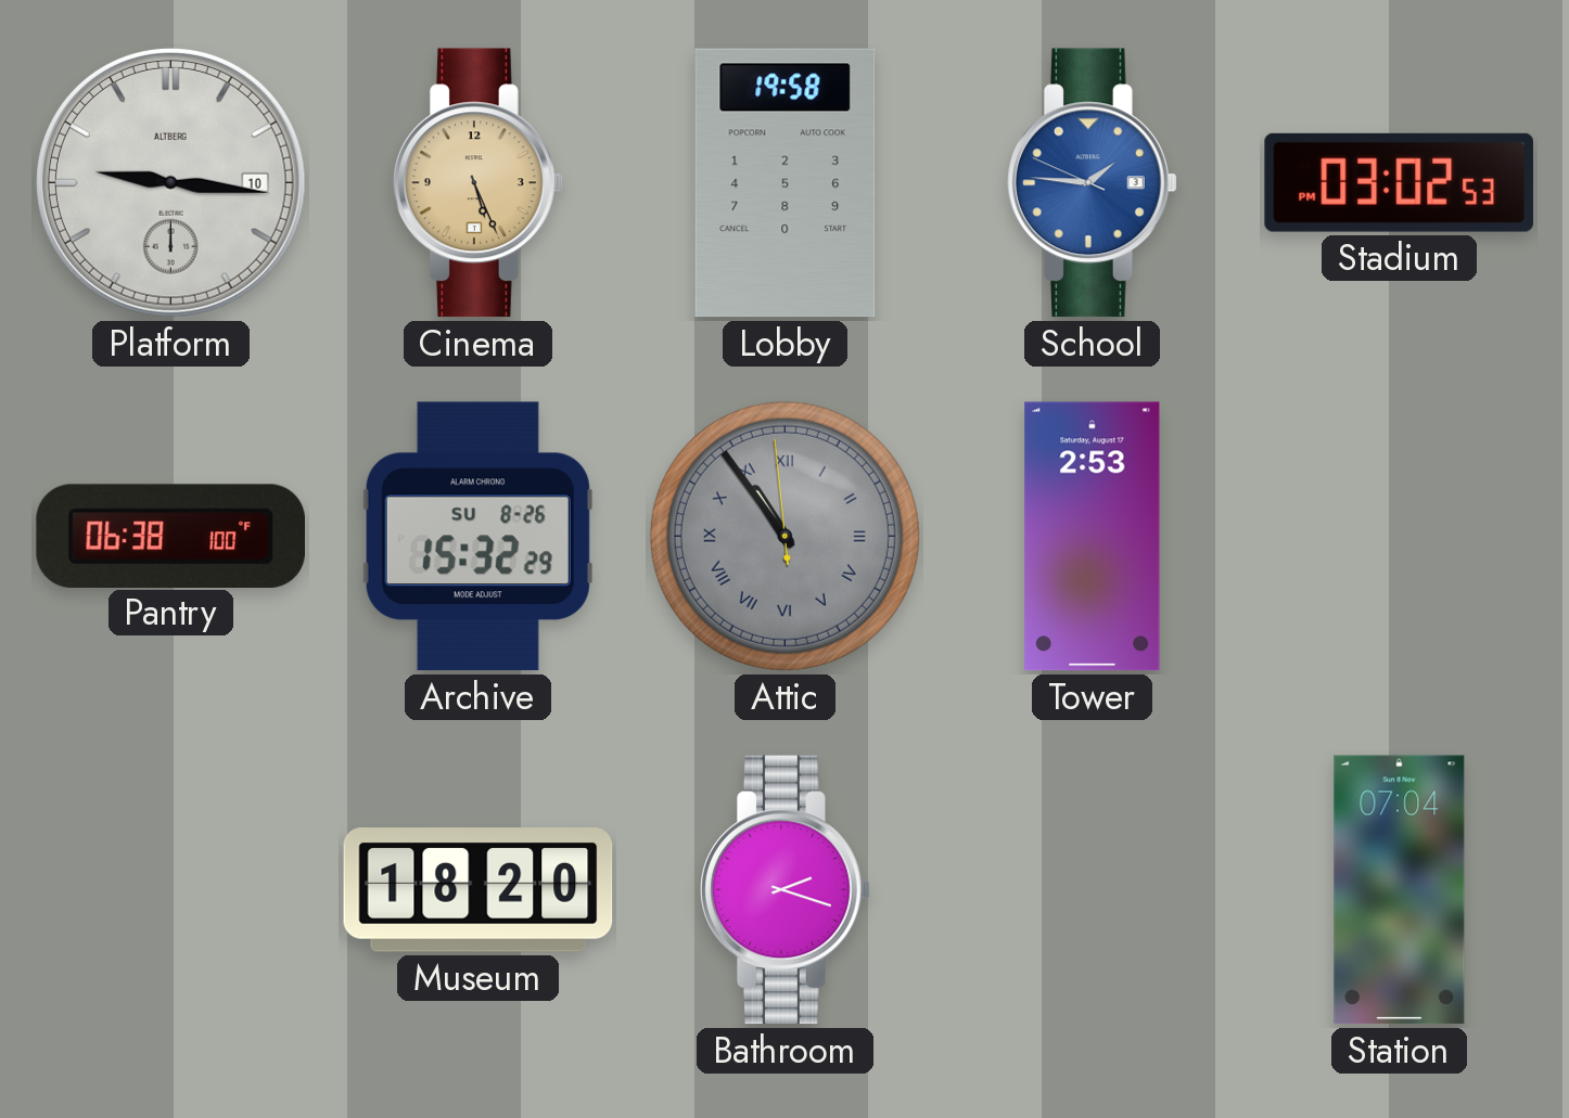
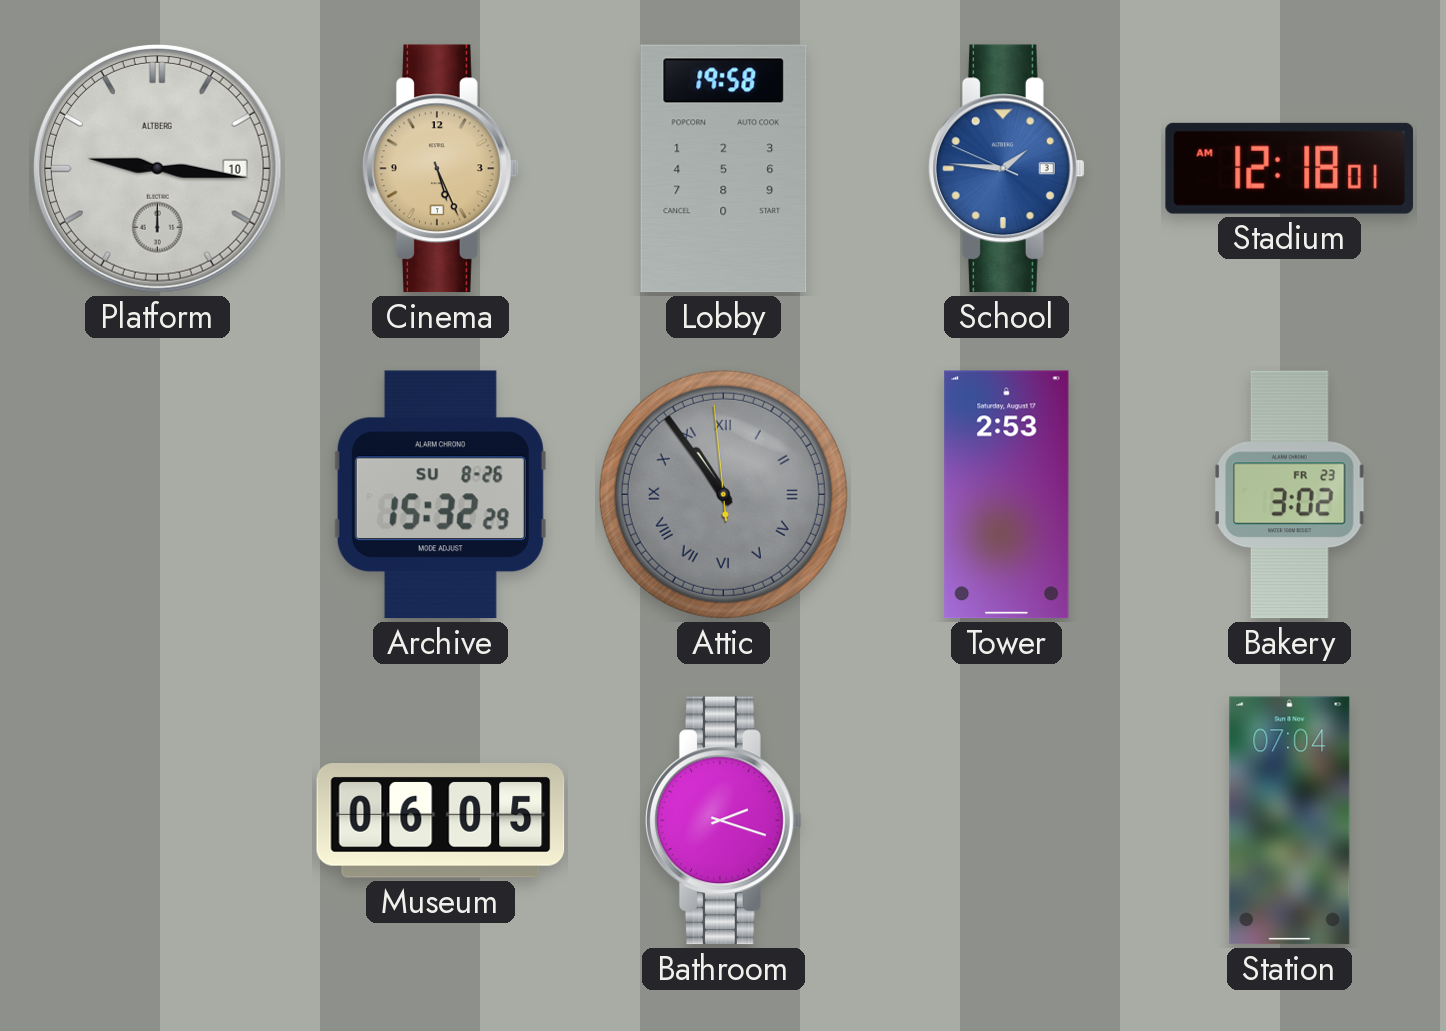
Stadium: 03:02 -> 12:18 (1289, 168)
Pantry: 06:38 -> none (170, 536)
Bakery: none -> 3:02 (1290, 495)
Museum: 18:20 -> 06:05 (441, 821)
